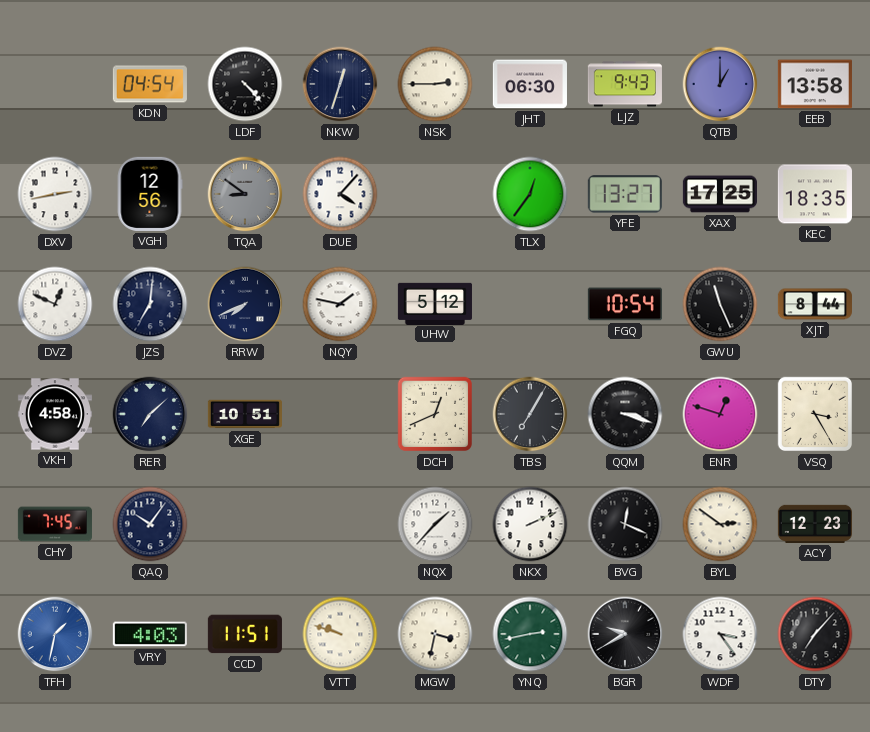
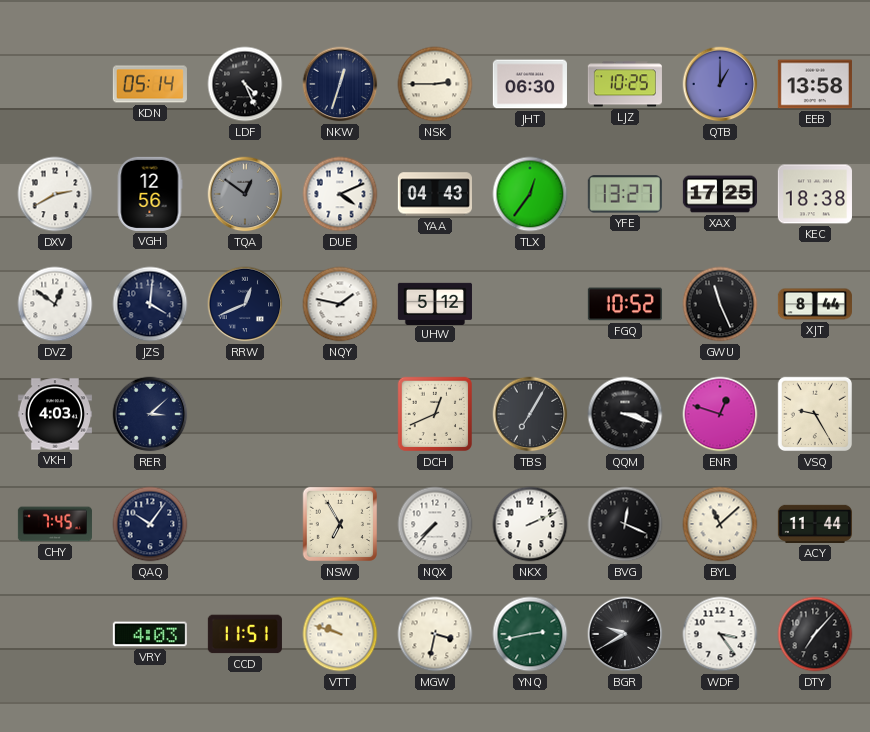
KDN: 04:54 -> 05:14 (150, 84)
LDF: 4:23 -> 4:26 (245, 84)
LJZ: 9:43 -> 10:25 (625, 84)
DXV: 2:43 -> 2:40 (55, 194)
TQA: 8:51 -> 12:51 (245, 194)
DUE: 4:07 -> 4:11 (340, 194)
YAA: none -> 04:43 (435, 194)
KEC: 18:35 -> 18:38 (815, 194)
DVZ: 12:49 -> 12:51 (55, 304)
JZS: 7:01 -> 4:01 (150, 304)
RRW: 7:41 -> 12:41 (245, 304)
FGQ: 10:54 -> 10:52 (625, 304)
VKH: 4:58 -> 4:03 (55, 414)
RER: 7:08 -> 3:08 (150, 414)
XGE: 10:51 -> none (245, 414)
VSQ: 3:25 -> 9:25 (815, 414)
NSW: none -> 6:55 (340, 524)
NQX: 1:37 -> 7:37 (435, 524)
BYL: 2:51 -> 11:08 (720, 524)
ACY: 12:23 -> 11:44 (815, 524)
TFH: 1:32 -> none (55, 634)
